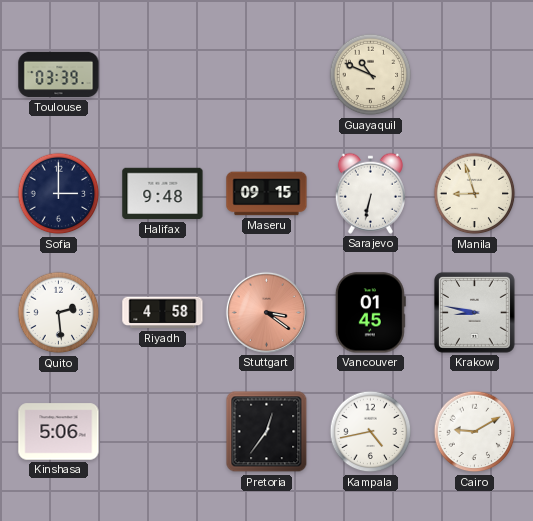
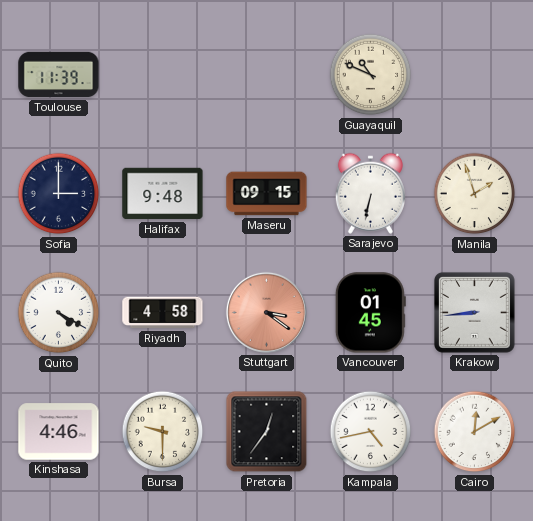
Toulouse: 03:39 -> 11:39 (59, 75)
Manila: 8:57 -> 1:57 (475, 194)
Quito: 2:29 -> 4:20 (59, 313)
Krakow: 8:47 -> 8:44 (474, 312)
Kinshasa: 5:06 -> 4:46 (59, 432)
Bursa: none -> 9:30 (163, 432)
Cairo: 9:10 -> 12:10 (475, 432)
